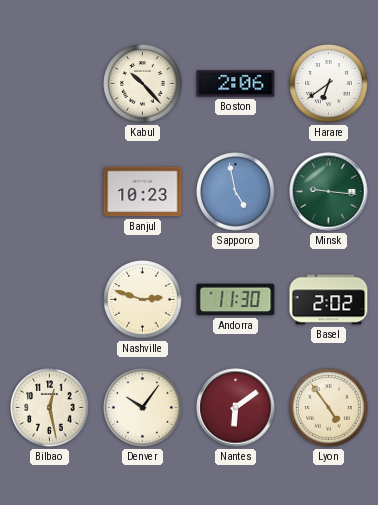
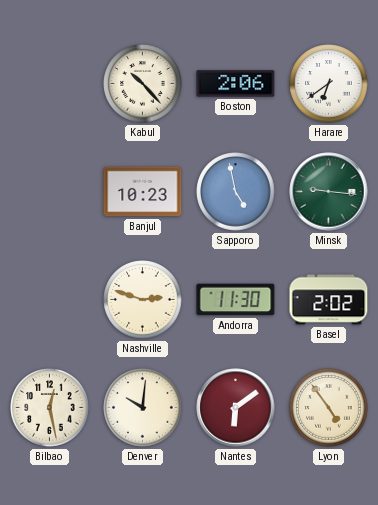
Denver: 10:06 -> 10:01 (143, 408)
